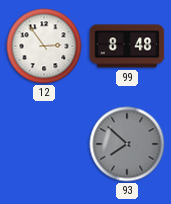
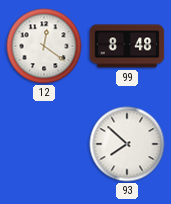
12: 2:54 -> 12:21 (44, 46)
93 dial: grey -> white (127, 144)
